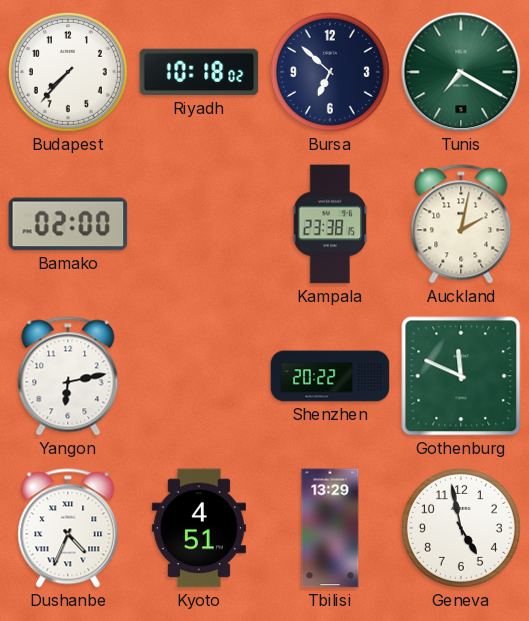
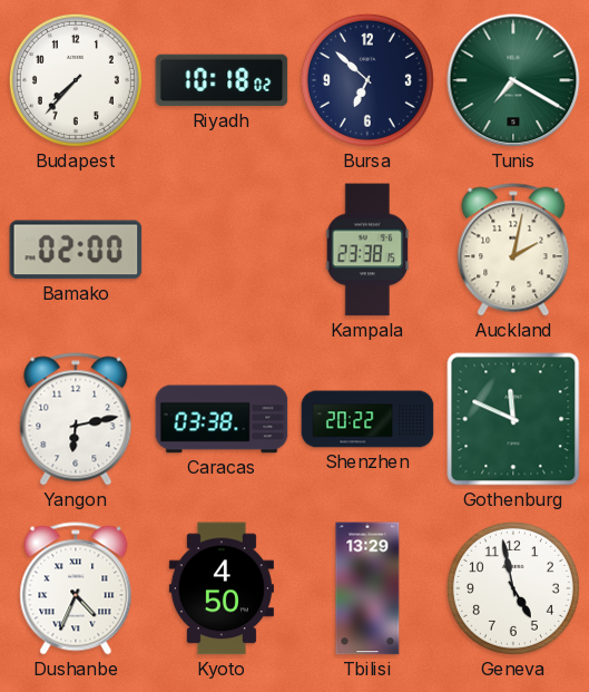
Caracas: none -> 03:38 (222, 419)
Kyoto: 4:51 -> 4:50 (222, 588)
